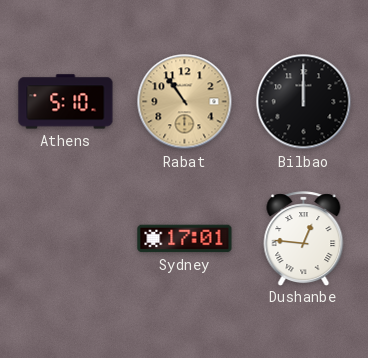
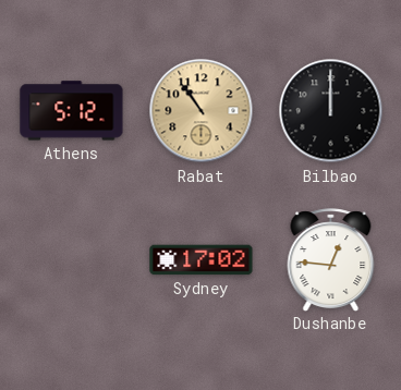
Athens: 5:10 -> 5:12 (72, 111)
Sydney: 17:01 -> 17:02 (202, 260)
